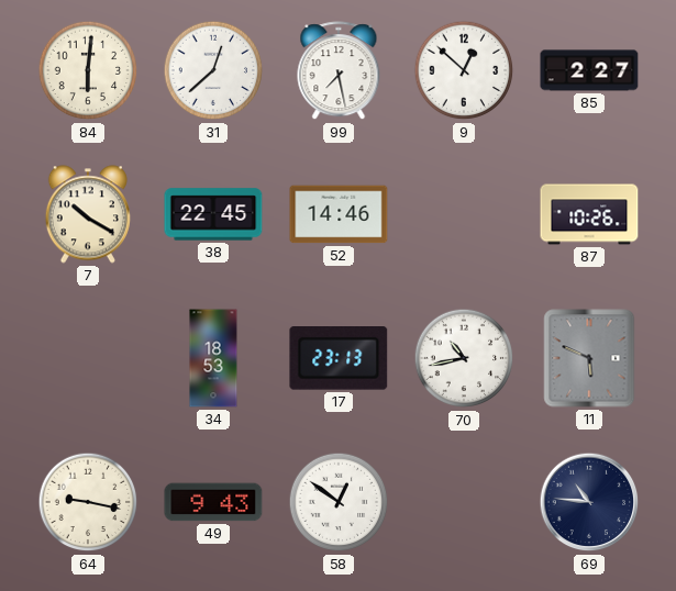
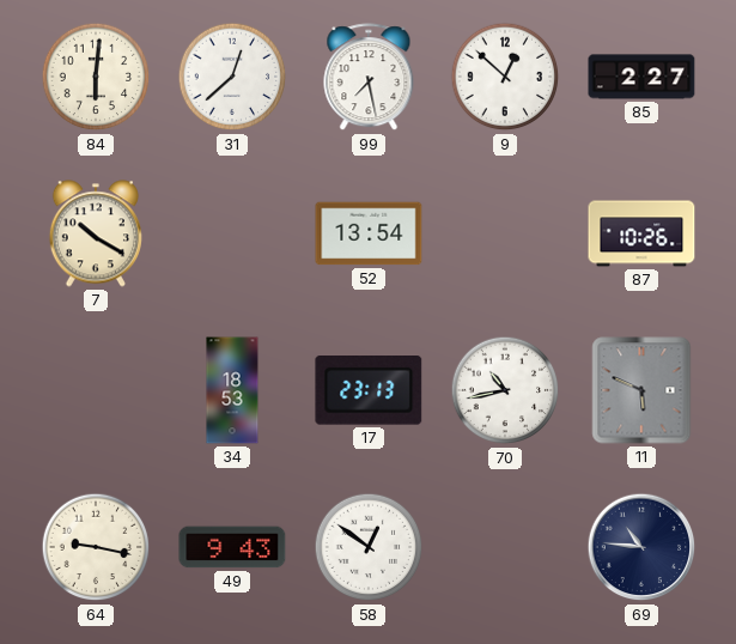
38: 22:45 -> none (213, 214)
52: 14:46 -> 13:54 (369, 233)
